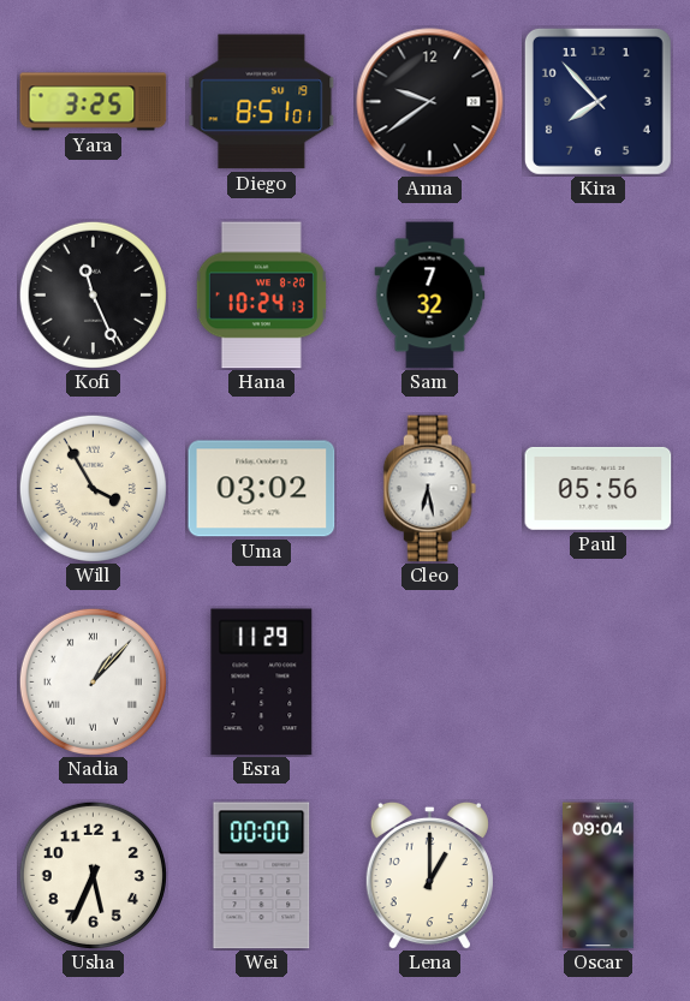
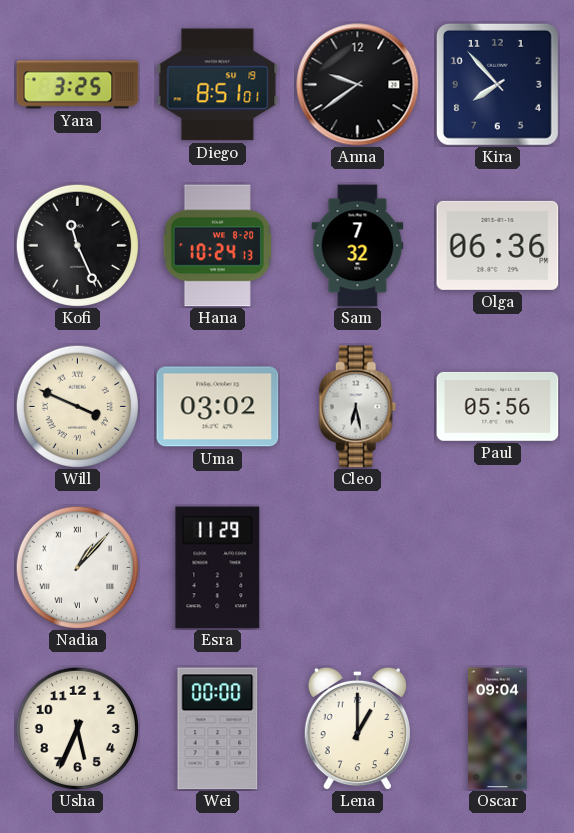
Olga: none -> 06:36 (498, 245)
Will: 3:55 -> 3:49 (77, 406)
